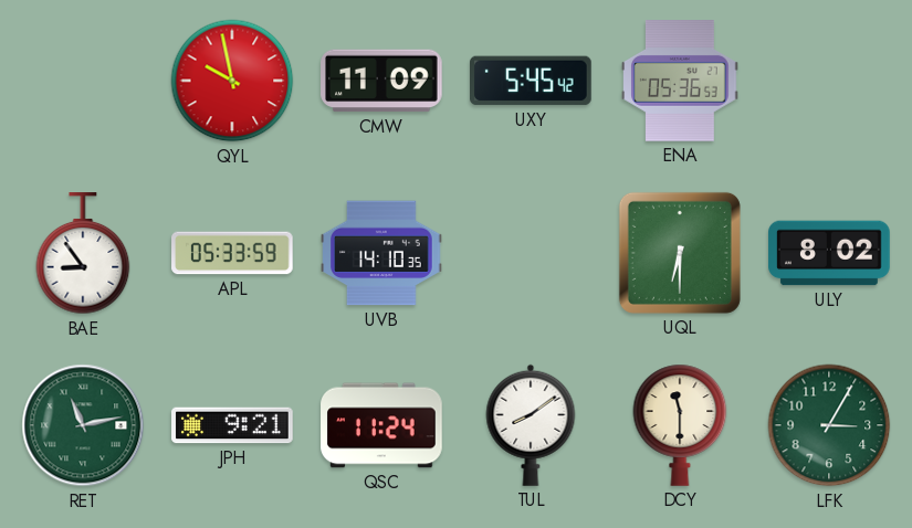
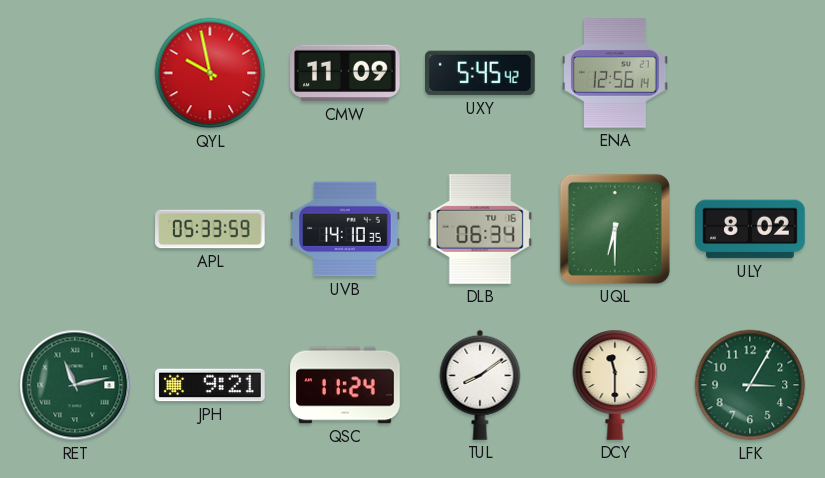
ENA: 05:36 -> 12:56 (616, 73)
BAE: 8:54 -> none (83, 254)
DLB: none -> 06:34 (480, 230)
